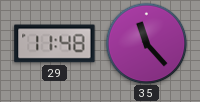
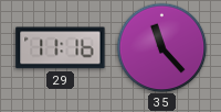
29: 11:48 -> 11:16 (61, 48)
